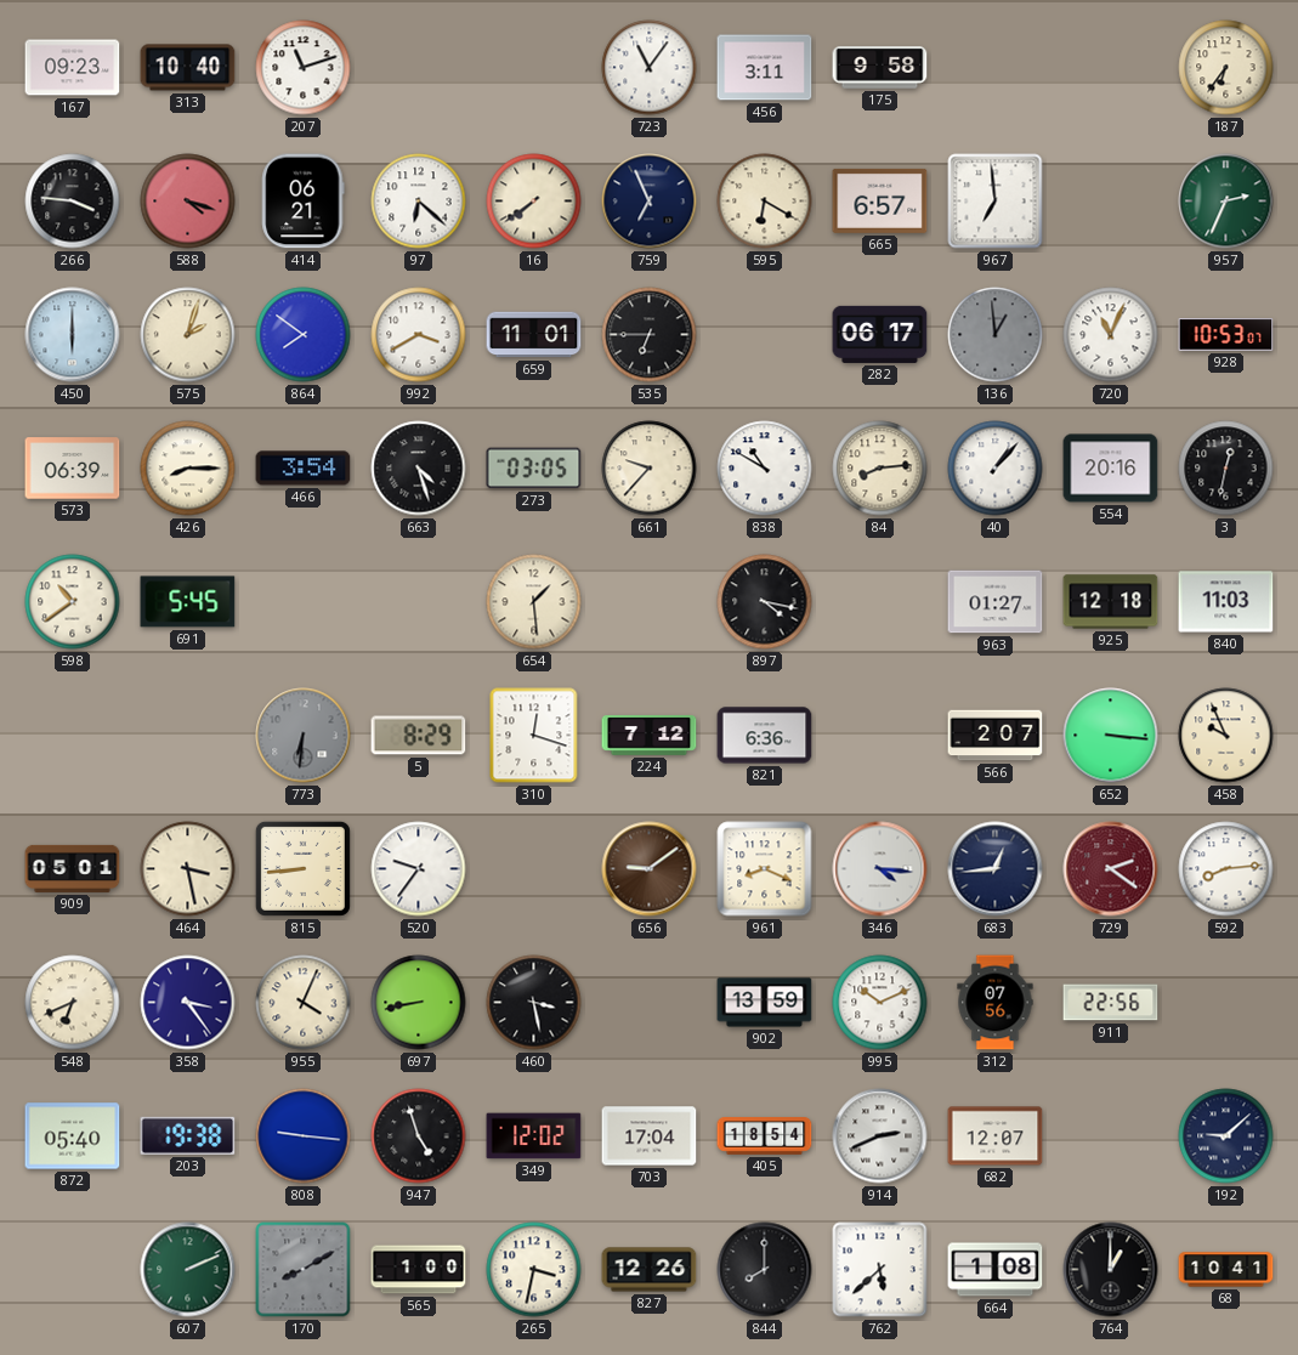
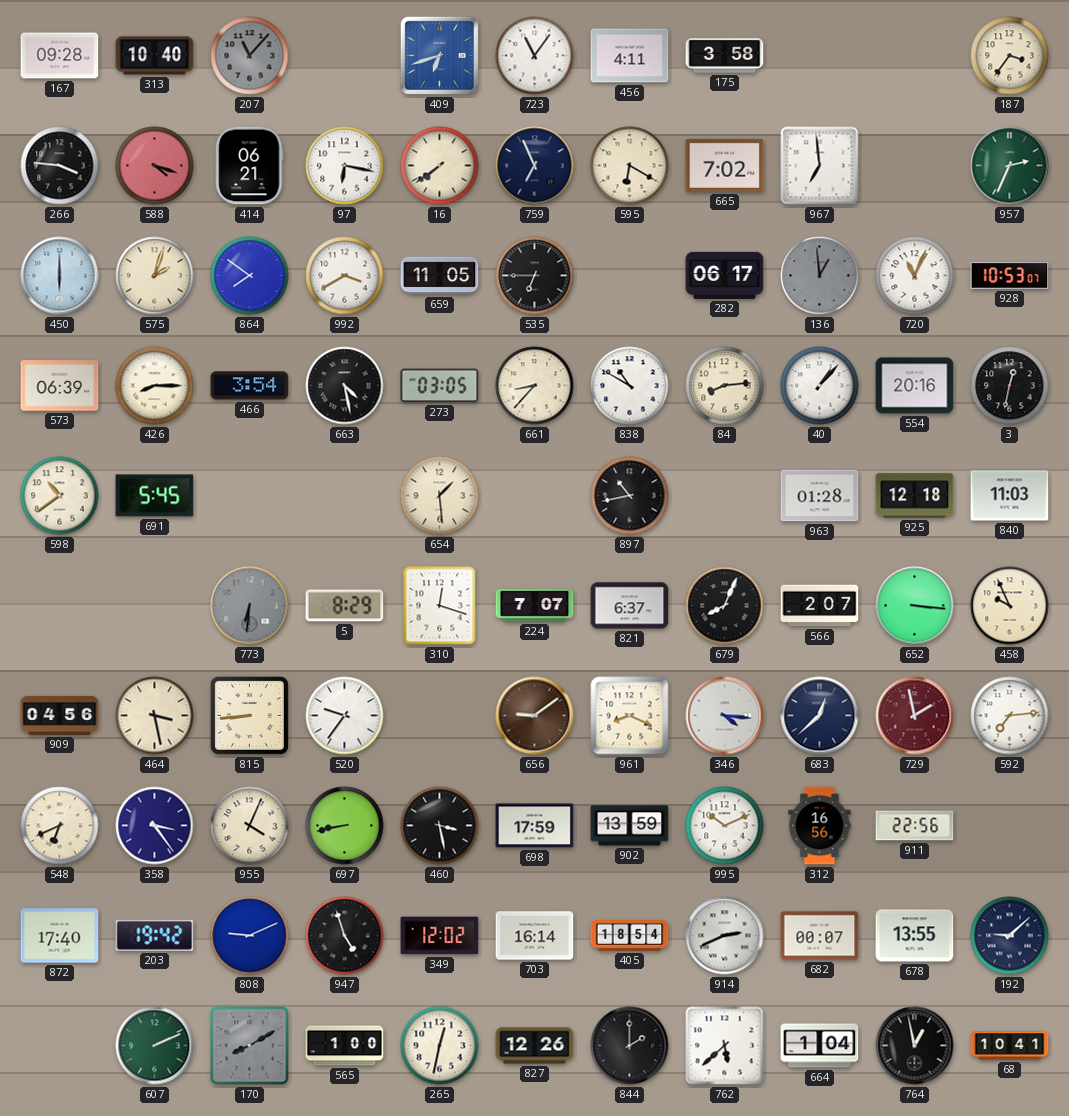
167: 09:23 -> 09:28 (60, 56)
207: 11:12 -> 11:07 (250, 56)
207 dial: white -> grey (250, 56)
409: none -> 6:42 (439, 55)
456: 3:11 -> 4:11 (630, 56)
175: 9:58 -> 3:58 (725, 56)
187: 6:36 -> 3:36 (1010, 56)
97: 6:22 -> 6:17 (345, 166)
665: 6:57 -> 7:02 (725, 165)
659: 11:01 -> 11:05 (440, 276)
663: 4:27 -> 4:28 (345, 386)
661: 9:37 -> 8:37 (535, 386)
897: 4:17 -> 10:43 (630, 496)
963: 01:27 -> 01:28 (820, 496)
224: 7:12 -> 7:07 (535, 606)
821: 6:36 -> 6:37 (630, 606)
679: none -> 8:04 (725, 606)
909: 05:01 -> 04:56 (60, 715)
683: 12:44 -> 12:38 (820, 716)
729: 2:21 -> 1:58 (915, 716)
592: 8:14 -> 7:14 (1010, 716)
698: none -> 17:59 (535, 826)
312: 07:56 -> 16:56 (820, 826)
872: 05:40 -> 17:40 (60, 936)
203: 19:38 -> 19:42 (155, 935)
808: 9:16 -> 9:11 (250, 936)
703: 17:04 -> 16:14 (535, 936)
682: 12:07 -> 00:07 (820, 936)
678: none -> 13:55 (915, 936)
265: 3:32 -> 12:32 (440, 1046)
844: 8:00 -> 2:00 (630, 1046)
664: 1:08 -> 1:04 (820, 1046)
764: 1:00 -> 12:58 (915, 1046)
